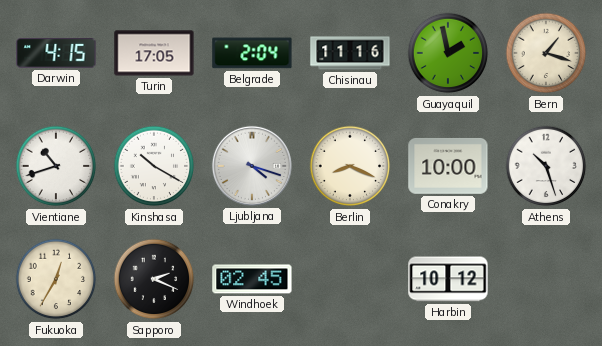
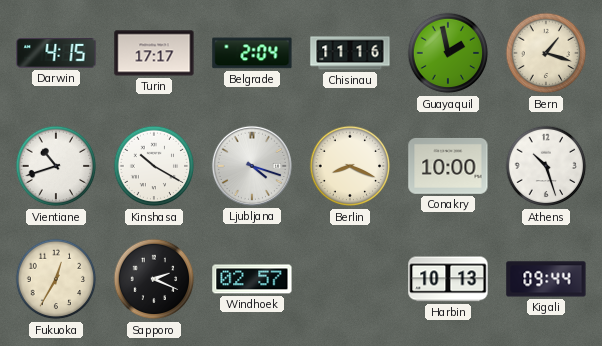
Turin: 17:05 -> 17:17 (154, 53)
Windhoek: 02:45 -> 02:57 (252, 279)
Harbin: 10:12 -> 10:13 (448, 279)
Kigali: none -> 09:44 (546, 279)
